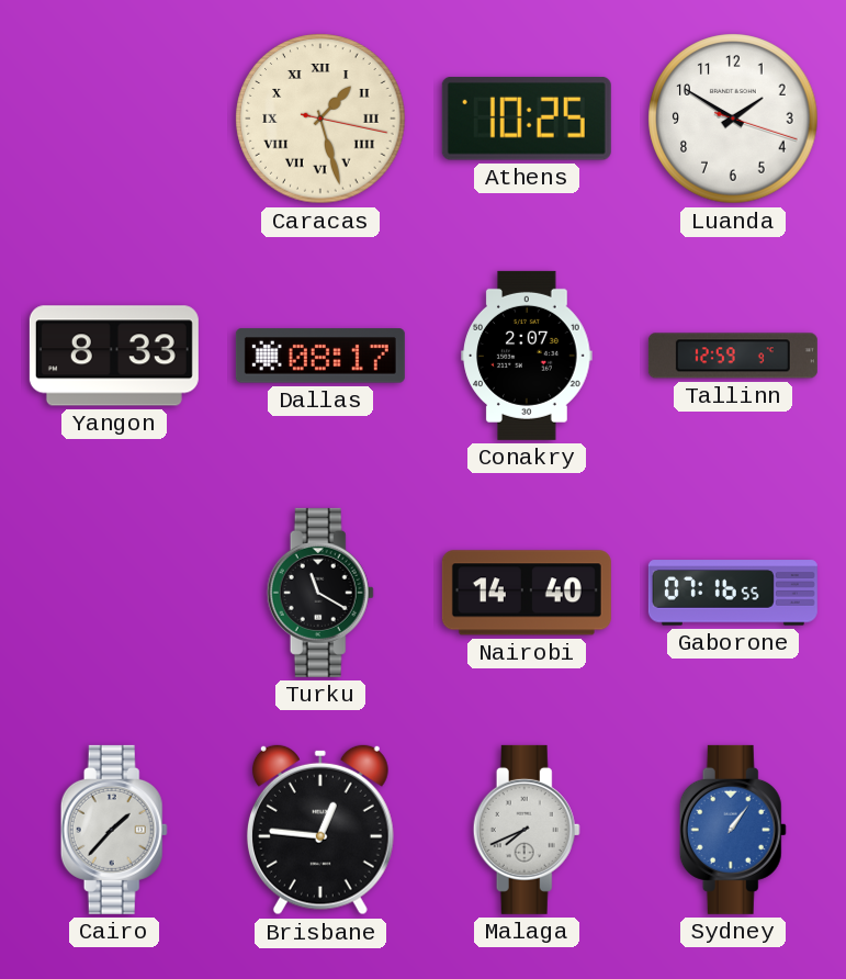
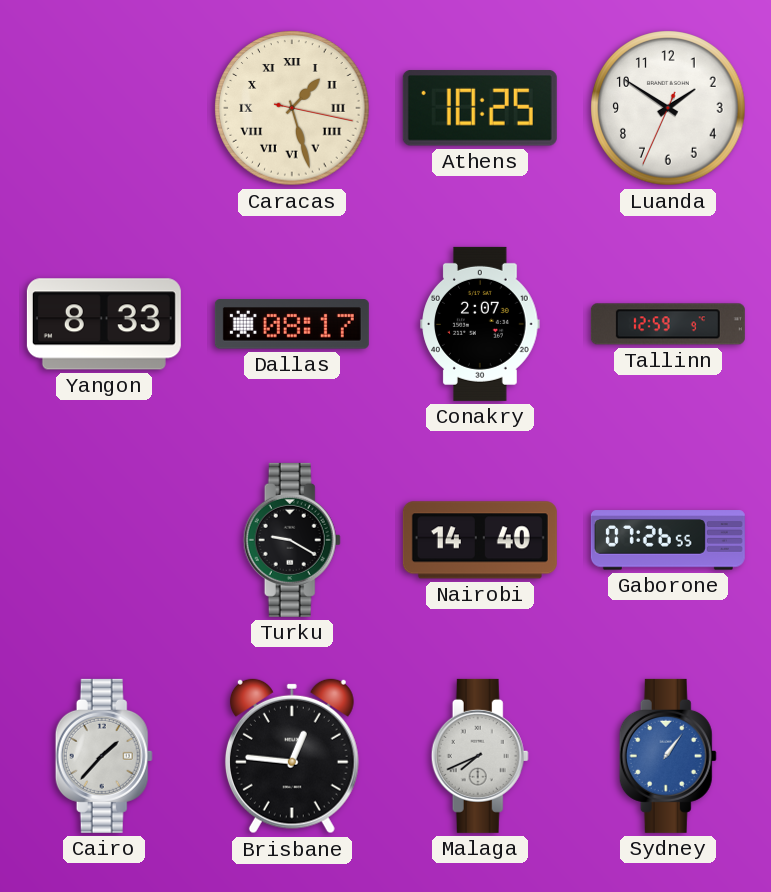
Luanda: 1:50:18 -> 1:50:34 (668, 108)
Turku: 11:20 -> 9:20 (292, 540)
Gaborone: 07:16 -> 07:26 (668, 540)
